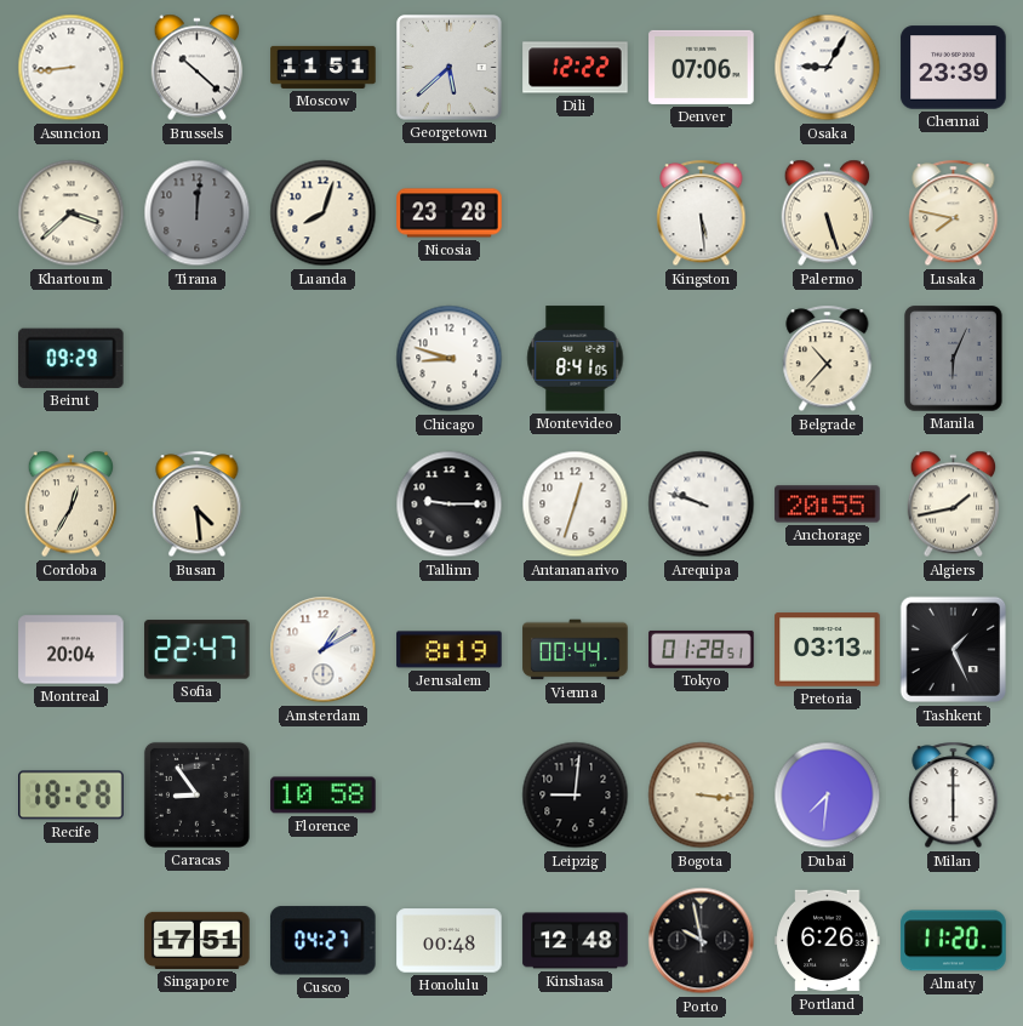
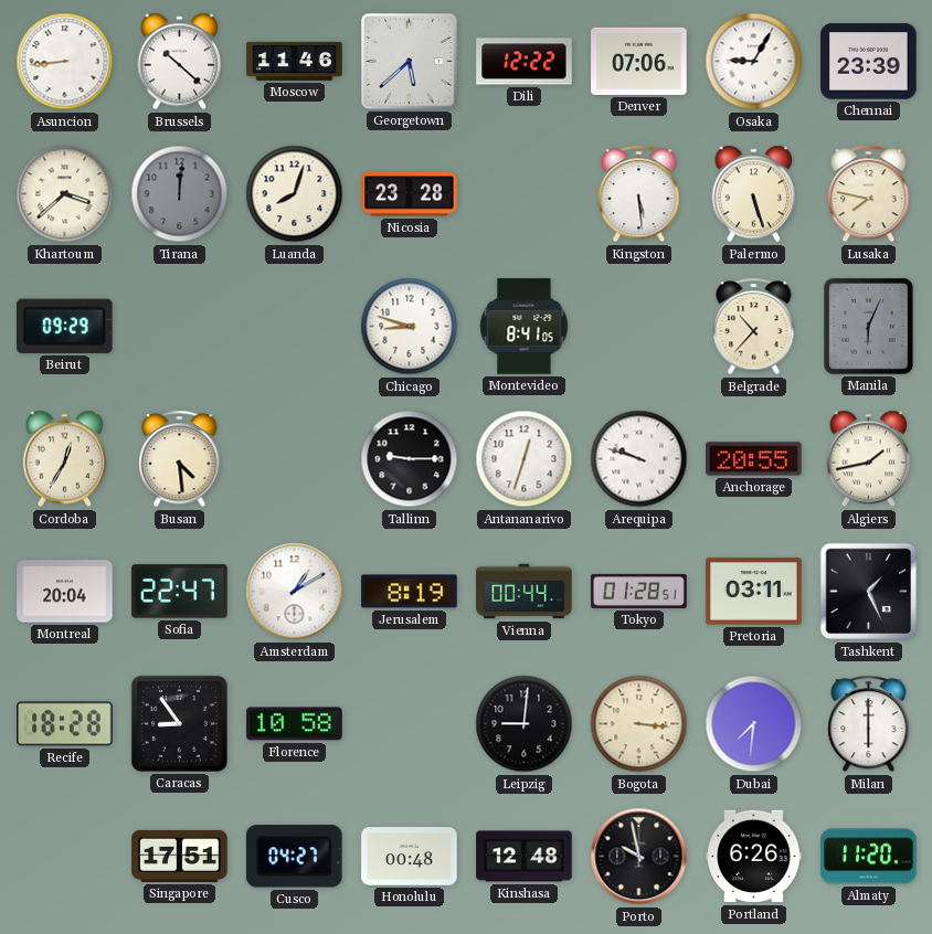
Moscow: 11:51 -> 11:46 (295, 61)
Pretoria: 03:13 -> 03:11 (754, 592)
